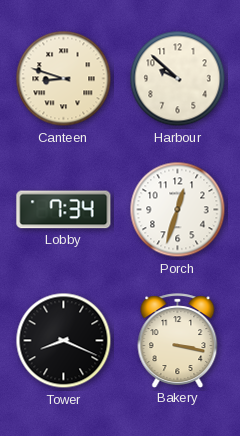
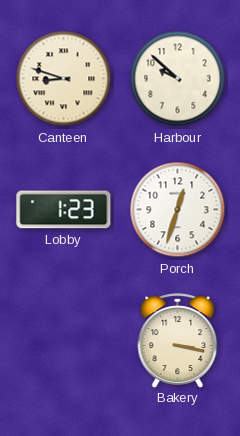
Lobby: 7:34 -> 1:23 (64, 210)
Tower: 8:19 -> none (64, 341)
